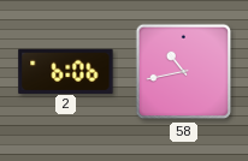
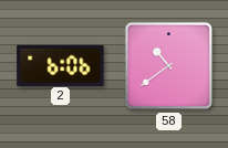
58: 10:43 -> 10:39 (169, 66)
